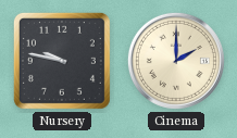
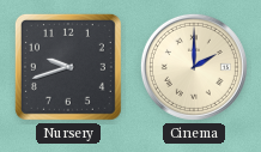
Nursery: 9:47 -> 9:42 (68, 67)
